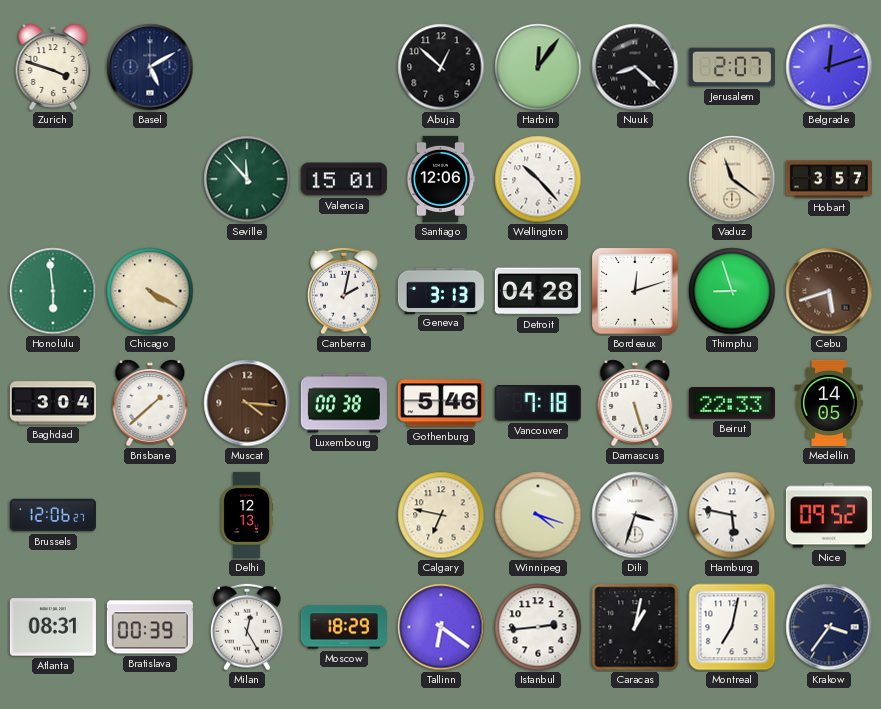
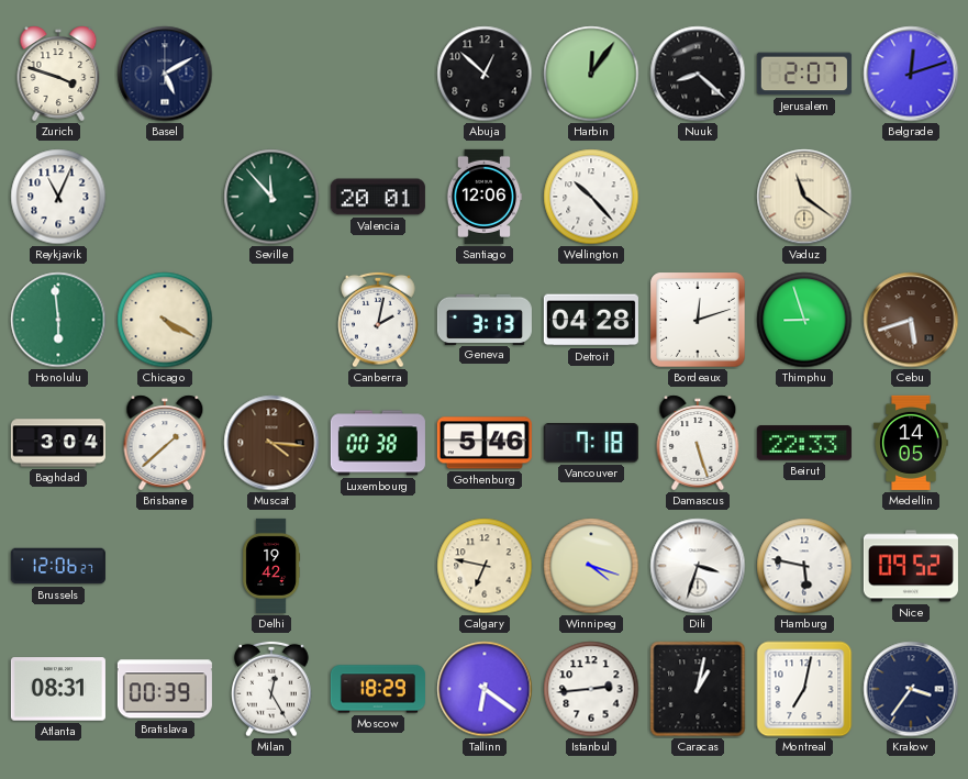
Reykjavik: none -> 11:04 (58, 197)
Valencia: 15:01 -> 20:01 (378, 197)
Hobart: 3:57 -> none (829, 179)
Delhi: 12:13 -> 19:42 (271, 566)
